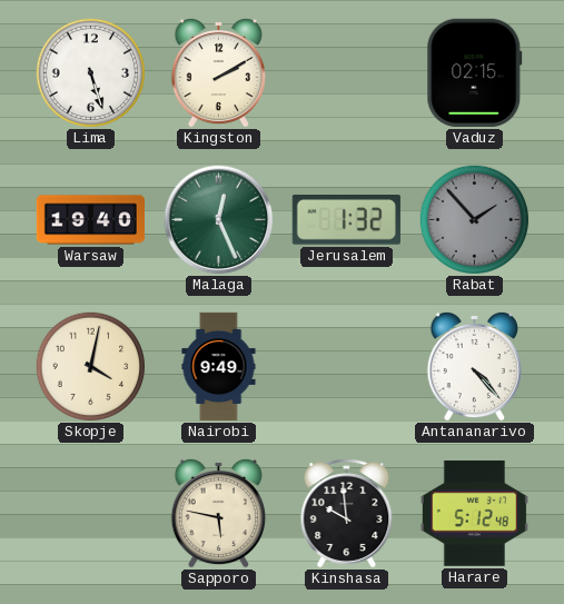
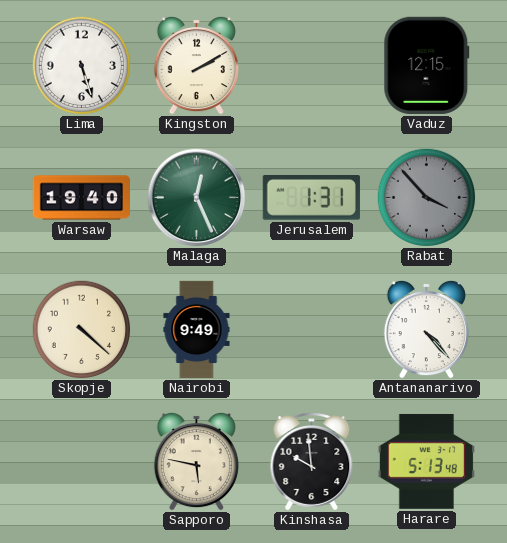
Vaduz: 02:15 -> 12:15 (427, 65)
Jerusalem: 1:32 -> 1:31 (311, 198)
Rabat: 1:53 -> 3:53 (427, 198)
Skopje: 4:02 -> 4:22 (82, 330)
Harare: 5:12 -> 5:13 (426, 461)
